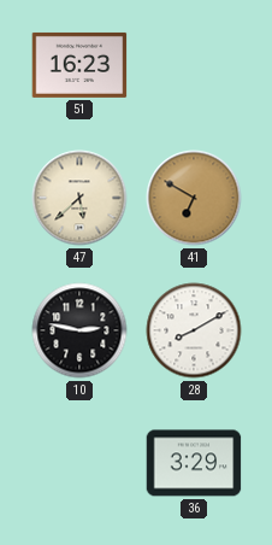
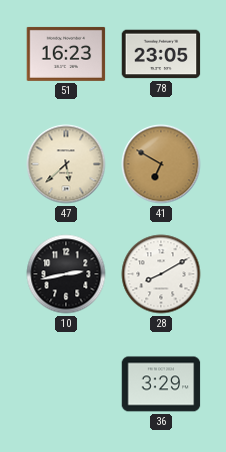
78: none -> 23:05 (161, 54)
10: 2:47 -> 2:43 (66, 274)
